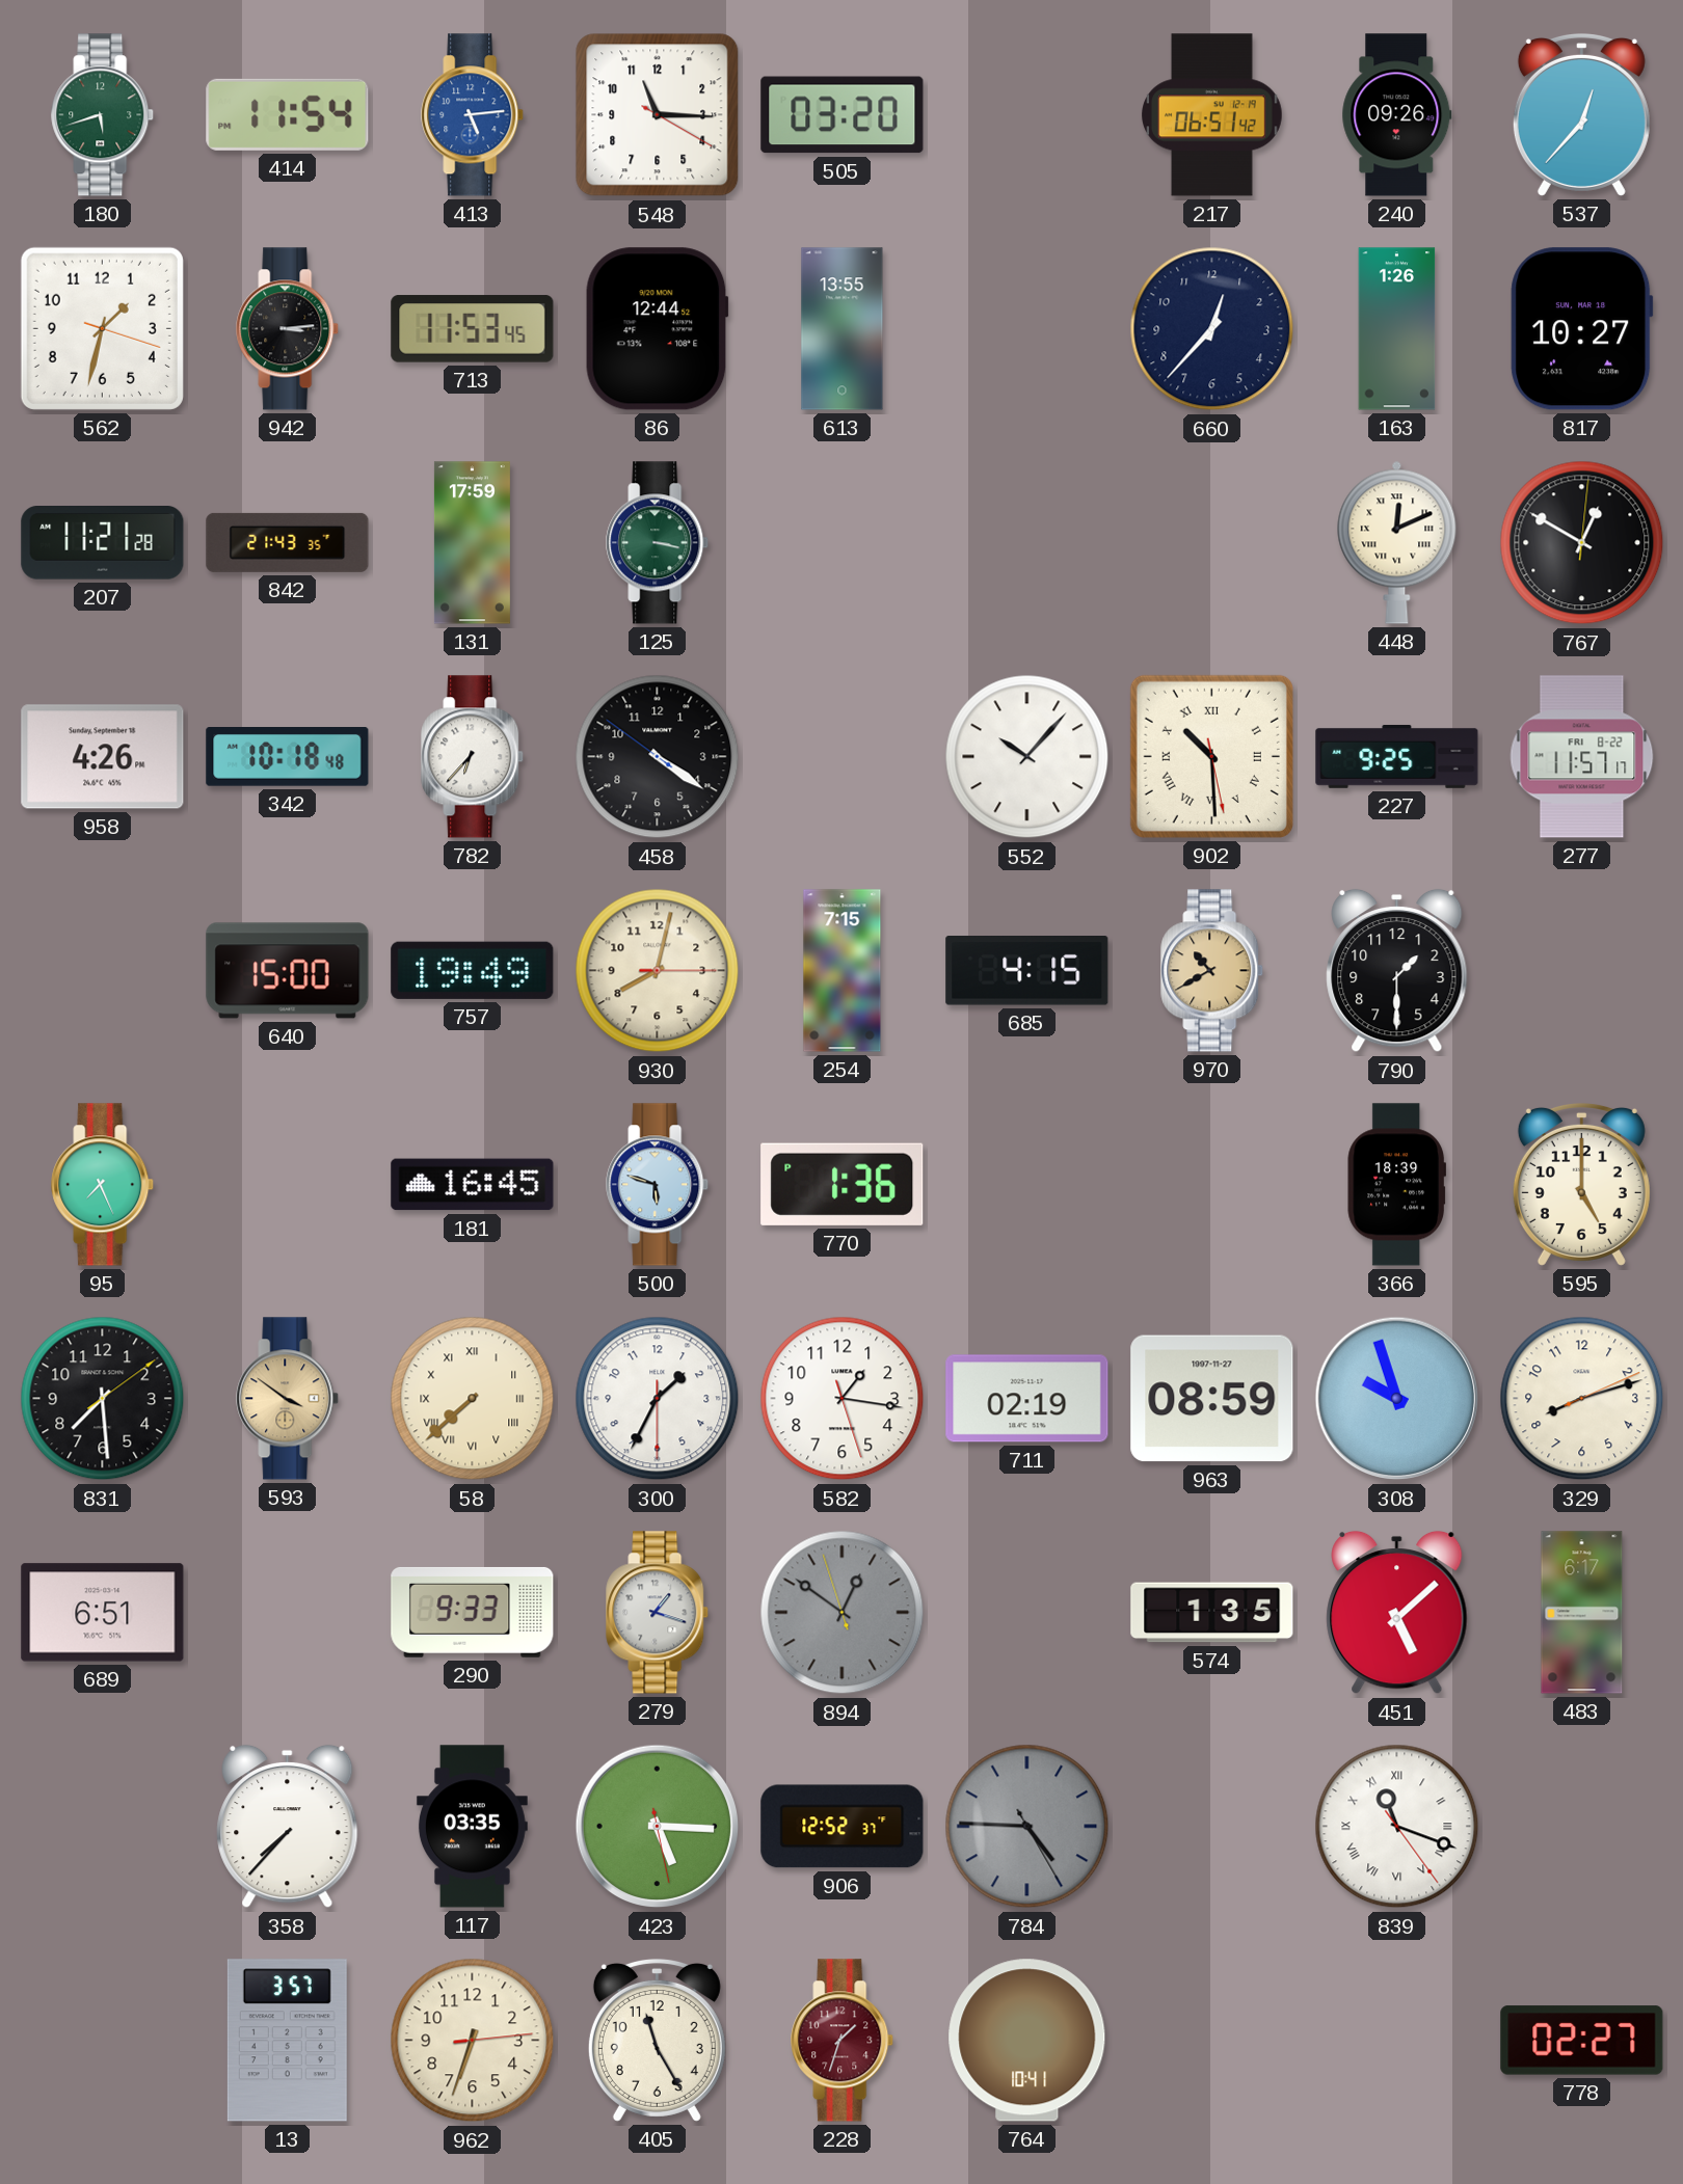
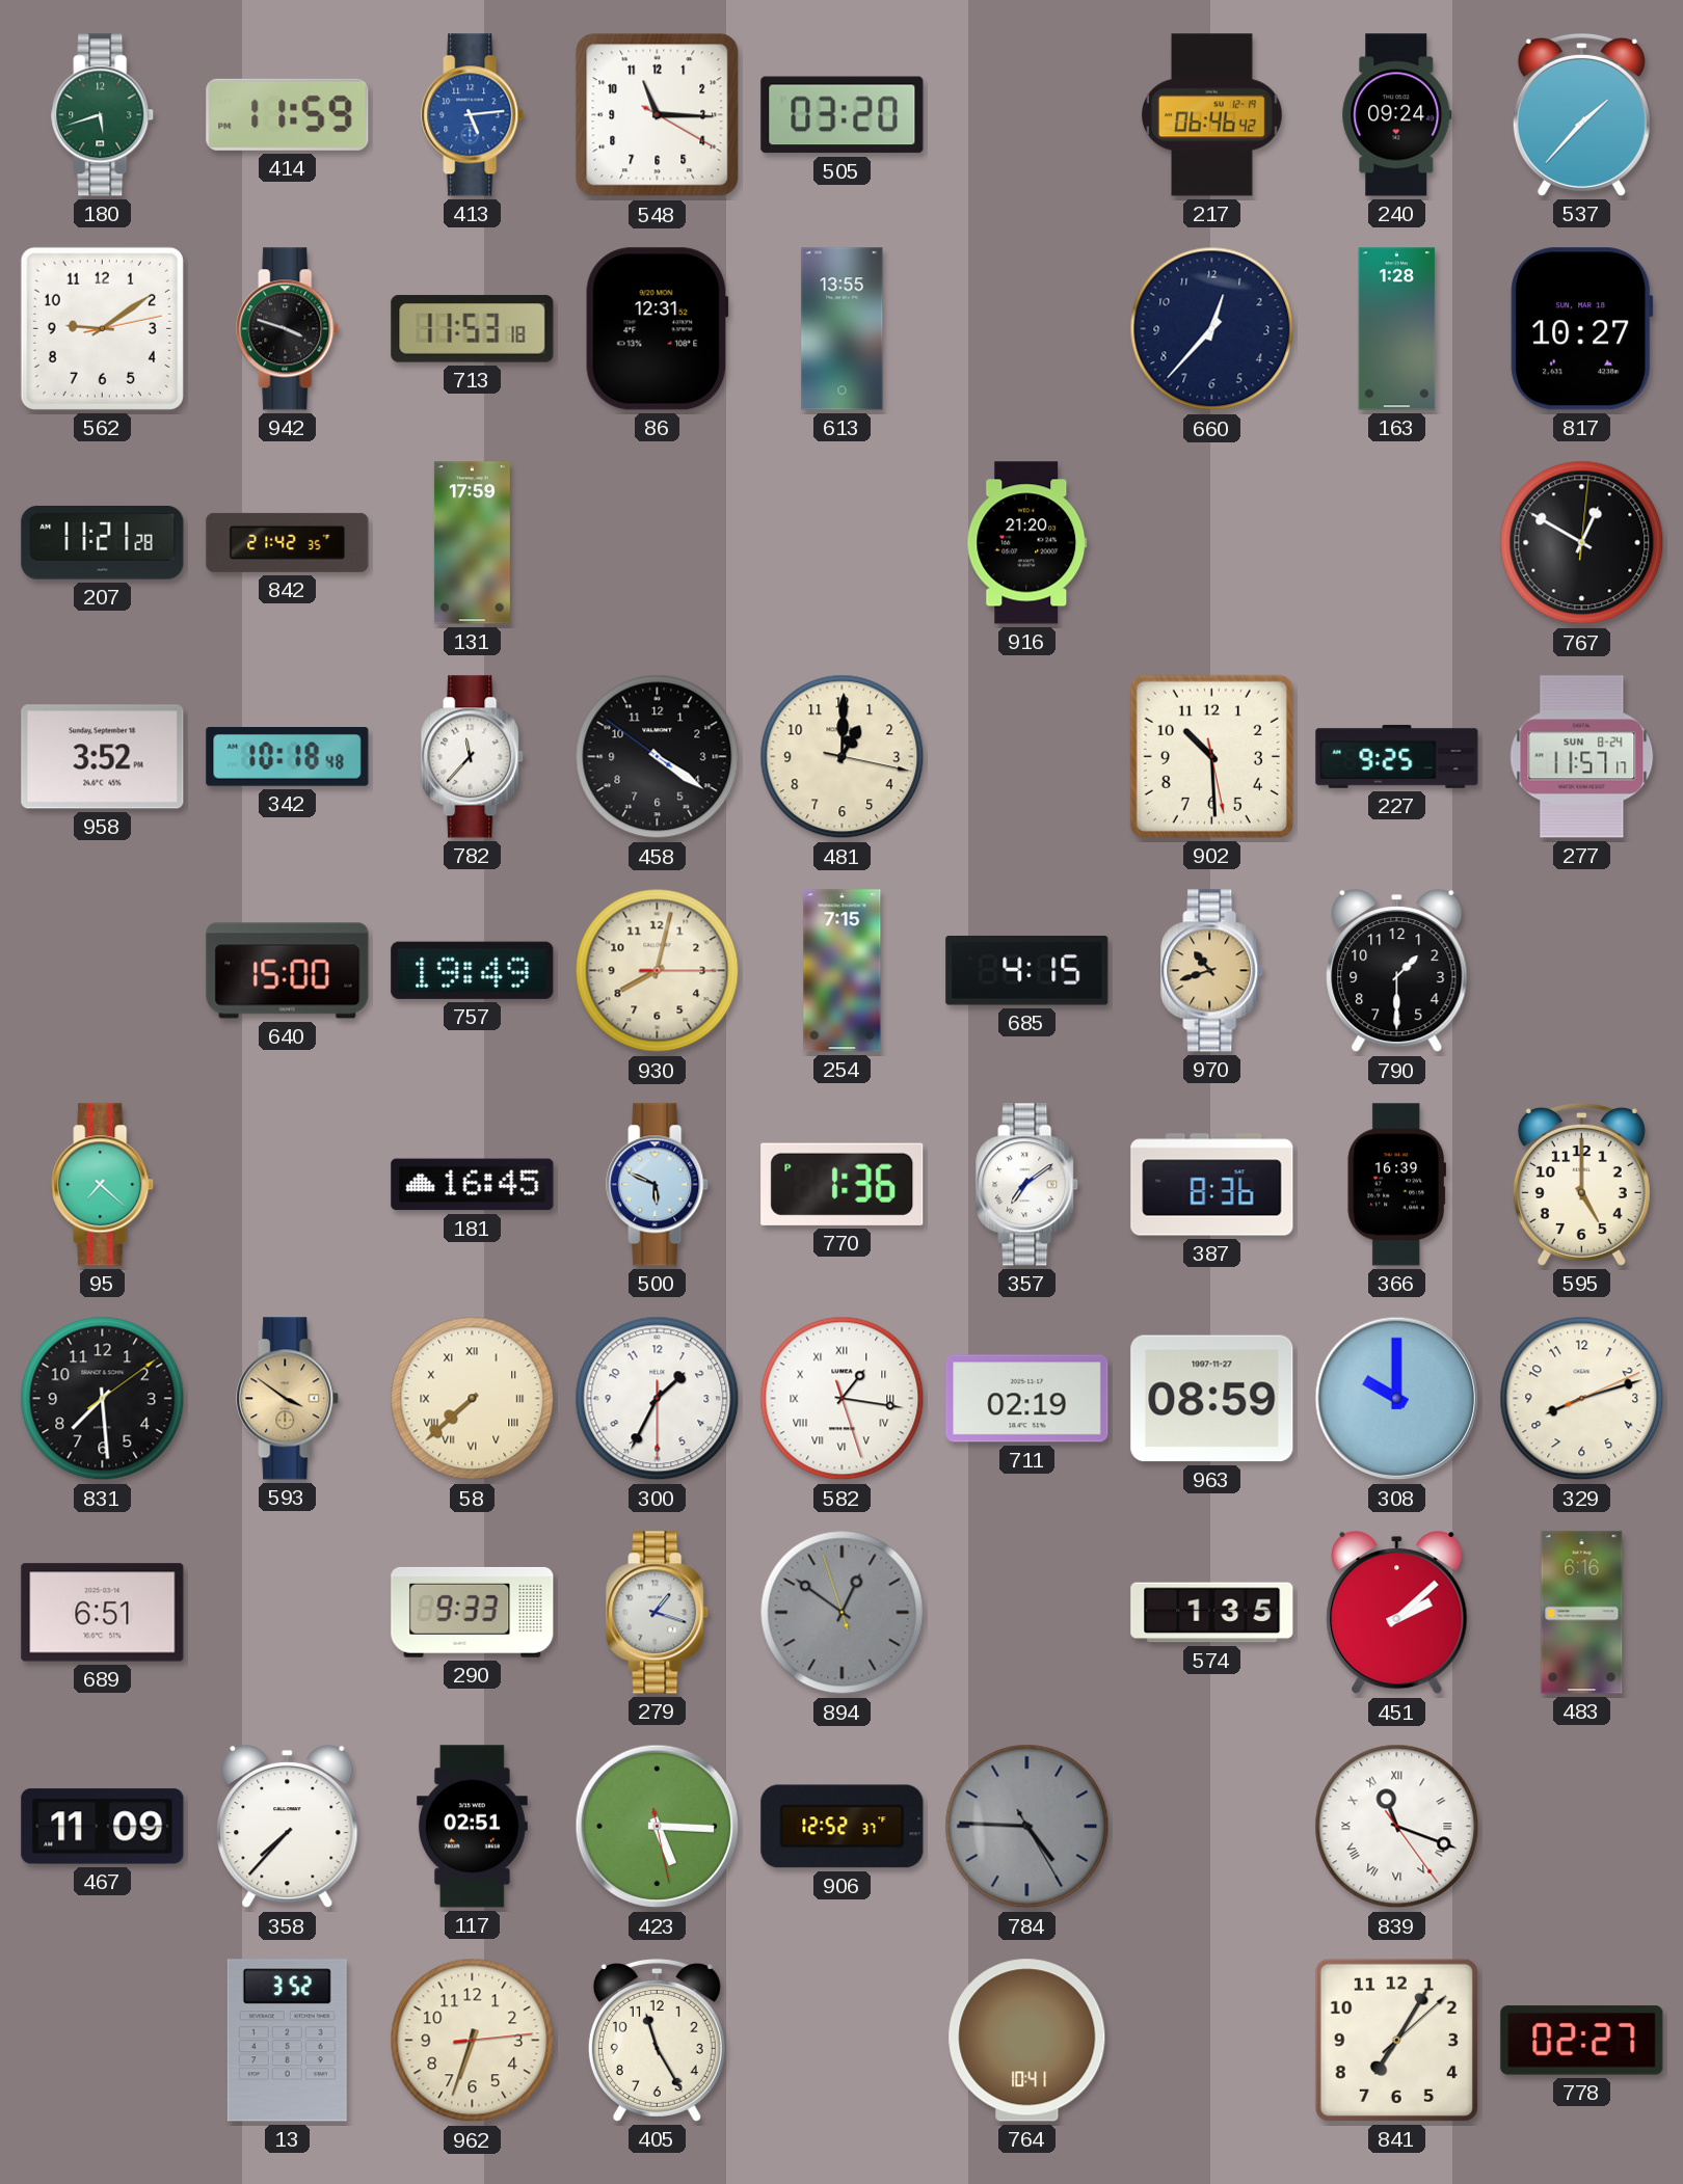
414: 11:54 -> 11:59 (288, 114)
217: 06:51 -> 06:46 (1212, 115)
240: 09:26 -> 09:24 (1397, 115)
537: 12:37 -> 1:37 (1581, 114)
562: 1:32 -> 9:09 (102, 328)
942: 3:14 -> 3:48 (288, 329)
713: 11:53:45 -> 11:53:18 (473, 329)
86: 12:44 -> 12:31 (657, 329)
163: 1:26 -> 1:28 (1397, 329)
842: 21:43 -> 21:42 (288, 542)
125: 3:17 -> none (658, 543)
916: none -> 21:20 (1027, 543)
448: 12:11 -> none (1397, 542)
958: 4:26 -> 3:52 (103, 757)
782: 6:37 -> 11:37 (473, 757)
481: none -> 1:00 (843, 757)
552: 10:07 -> none (1027, 757)
902 numerals: Roman -> Arabic (1211, 756)
277 date: FRI 8-22 -> SUN 8-24 (1582, 757)
970: 10:40 -> 10:42 (1212, 971)
95: 7:26 -> 7:22 (103, 1185)
500: 5:48 -> 5:49 (658, 1185)
357: none -> 7:09 (1027, 1185)
387: none -> 8:36 (1212, 1185)
366: 18:39 -> 16:39 (1396, 1185)
582 numerals: Arabic -> Roman (843, 1399)
308: 9:57 -> 10:00 (1397, 1399)
451: 5:08 -> 2:08 (1397, 1613)
483: 6:17 -> 6:16 (1582, 1613)
467: none -> 11:09 (103, 1827)
117: 03:35 -> 02:51 (472, 1827)
13: 3:57 -> 3:52 (287, 2041)
228: 1:33 -> none (843, 2041)
841: none -> 7:05 (1396, 2040)
